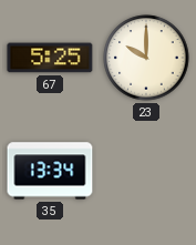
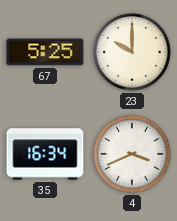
35: 13:34 -> 16:34 (45, 154)
4: none -> 3:41 (132, 154)
